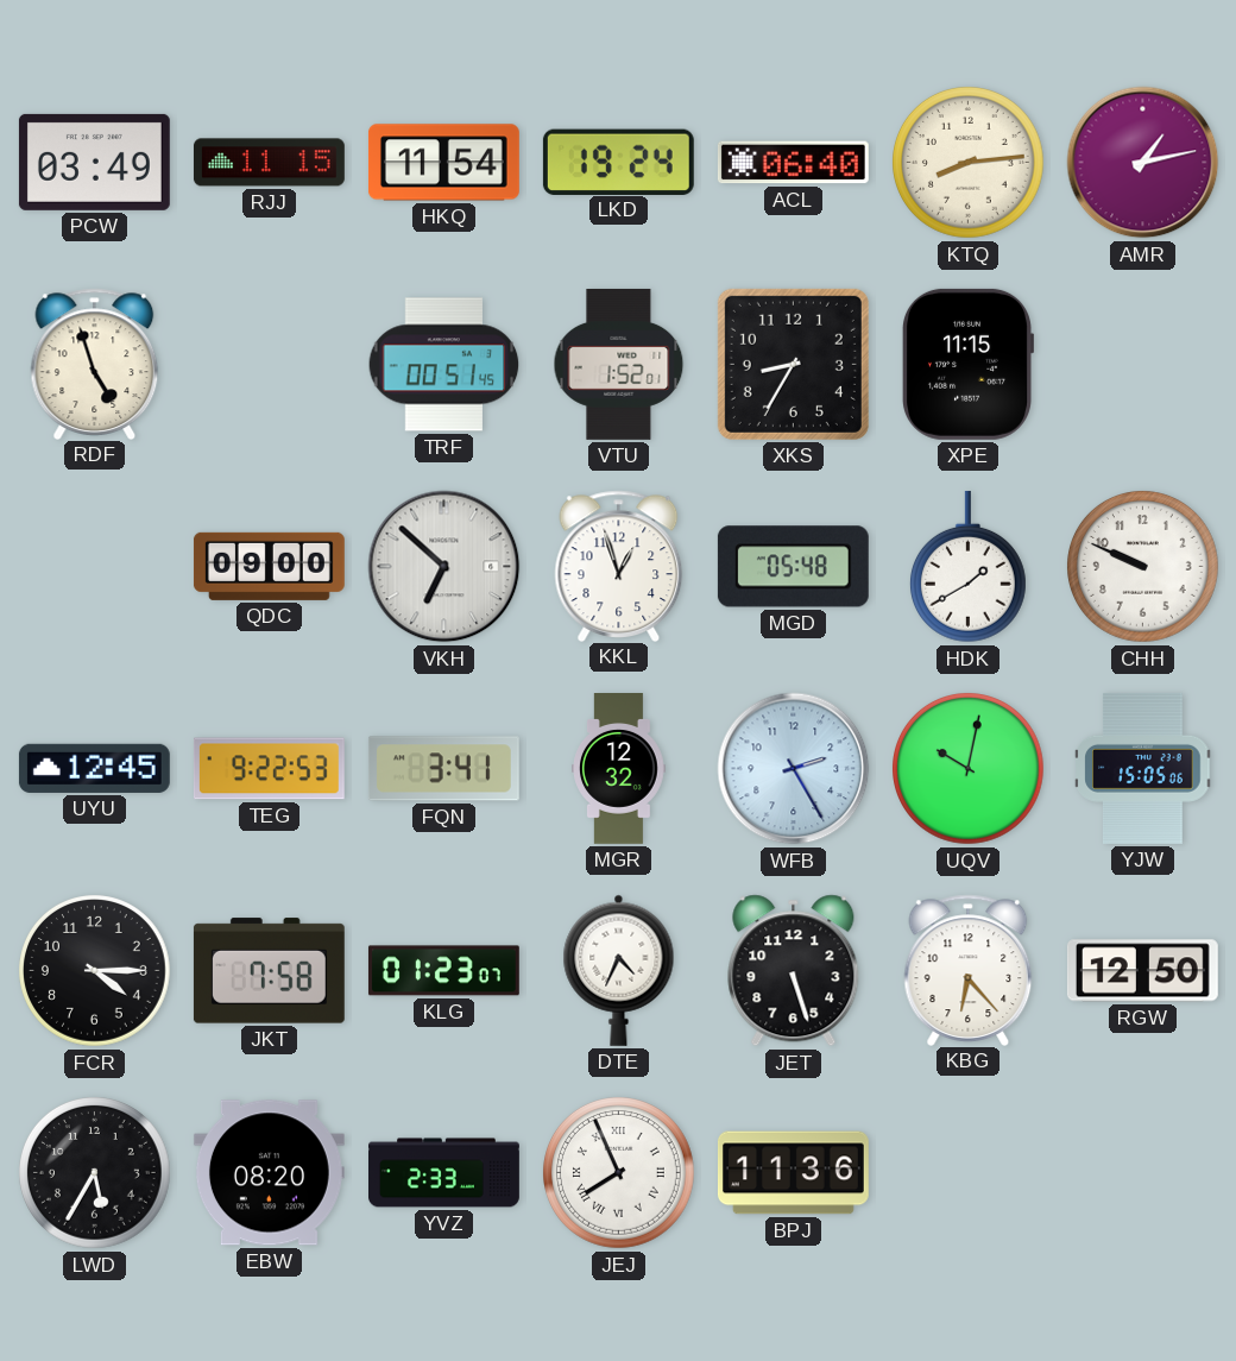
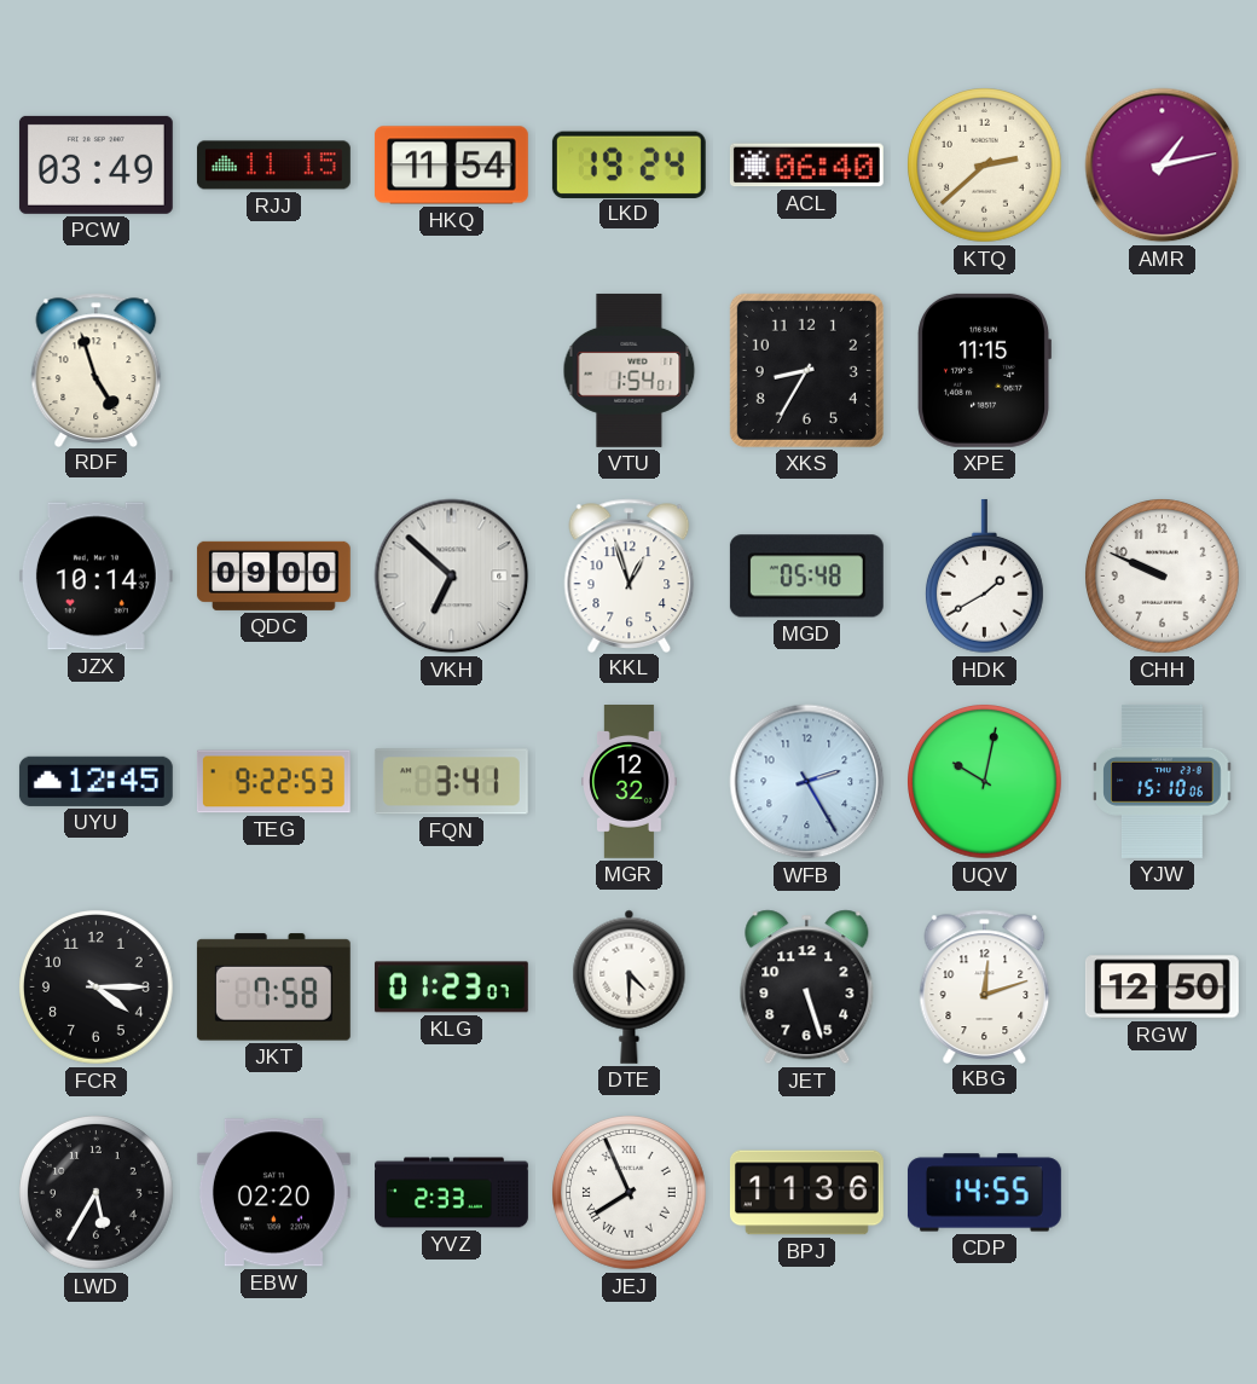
KTQ: 8:14 -> 2:38 (985, 166)
TRF: 00:51 -> none (444, 365)
VTU: 1:52 -> 1:54 (630, 370)
JZX: none -> 10:14 (95, 577)
YJW: 15:05 -> 15:10 (1163, 781)
DTE: 4:34 -> 4:30 (630, 986)
KBG: 6:23 -> 12:12 (985, 986)
EBW: 08:20 -> 02:20 (273, 1193)
CDP: none -> 14:55 (984, 1193)
